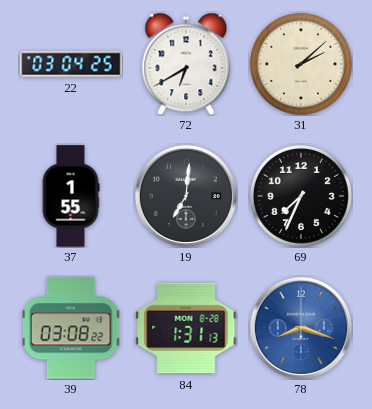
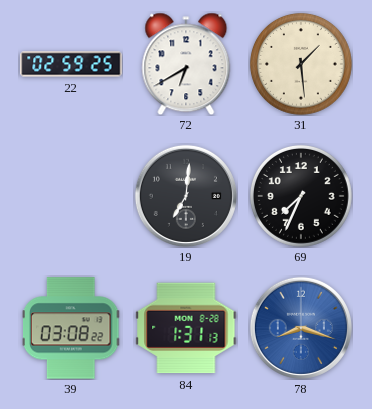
22: 03:04 -> 02:59 (71, 64)
31: 2:08 -> 1:29 (301, 64)
37: 1:55 -> none (71, 196)
